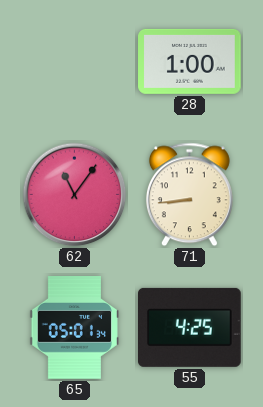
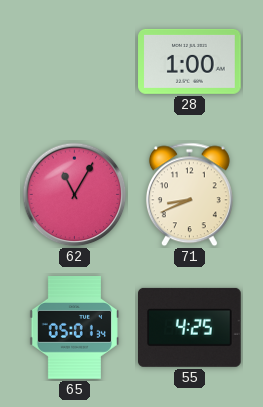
62: 11:06 -> 11:05 (75, 195)
71: 8:44 -> 8:41 (189, 195)
